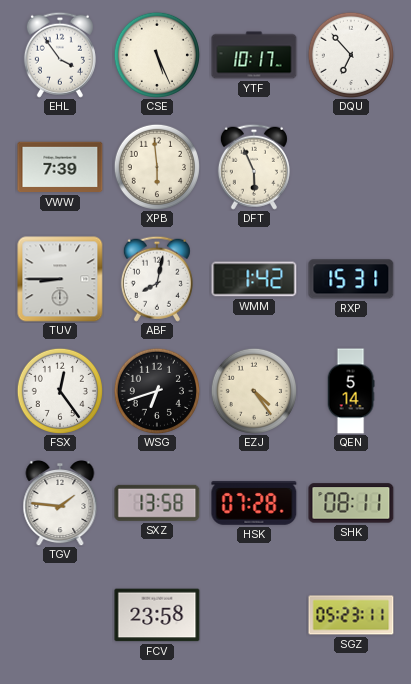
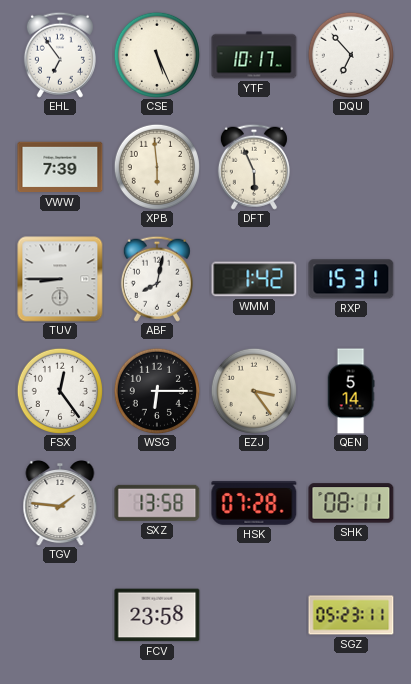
EHL: 3:54 -> 6:54 (60, 55)
WSG: 6:42 -> 6:15 (157, 390)
EZJ: 4:24 -> 3:24 (254, 390)
